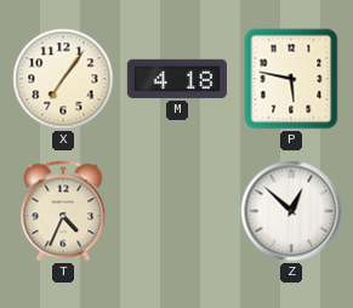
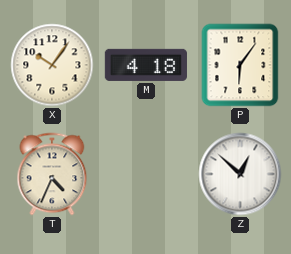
X: 7:06 -> 10:06 (52, 65)
P: 5:47 -> 6:06 (240, 65)
